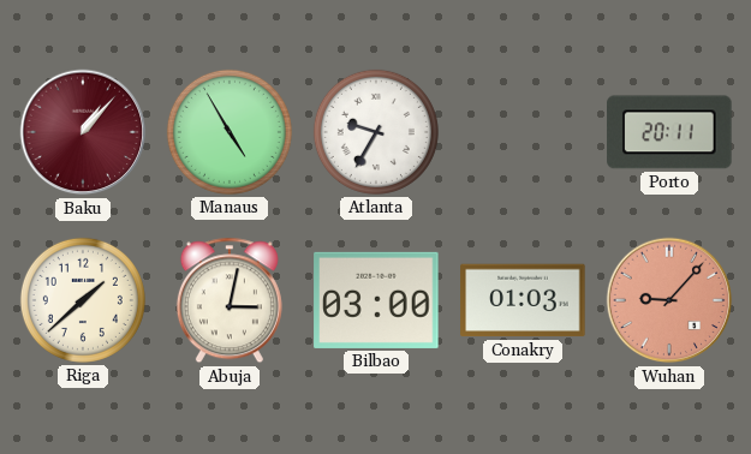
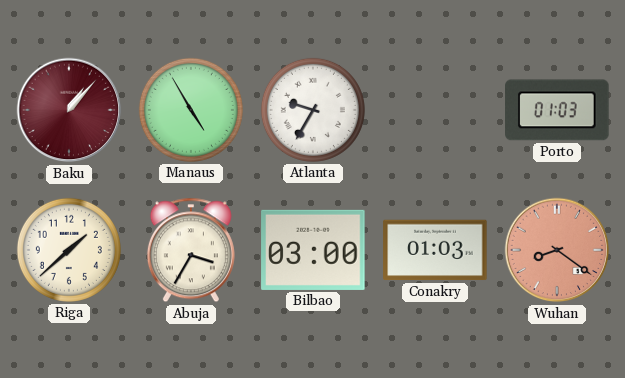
Porto: 20:11 -> 01:03 (557, 110)
Abuja: 3:02 -> 3:35 (191, 250)
Wuhan: 9:07 -> 8:21 (557, 250)
